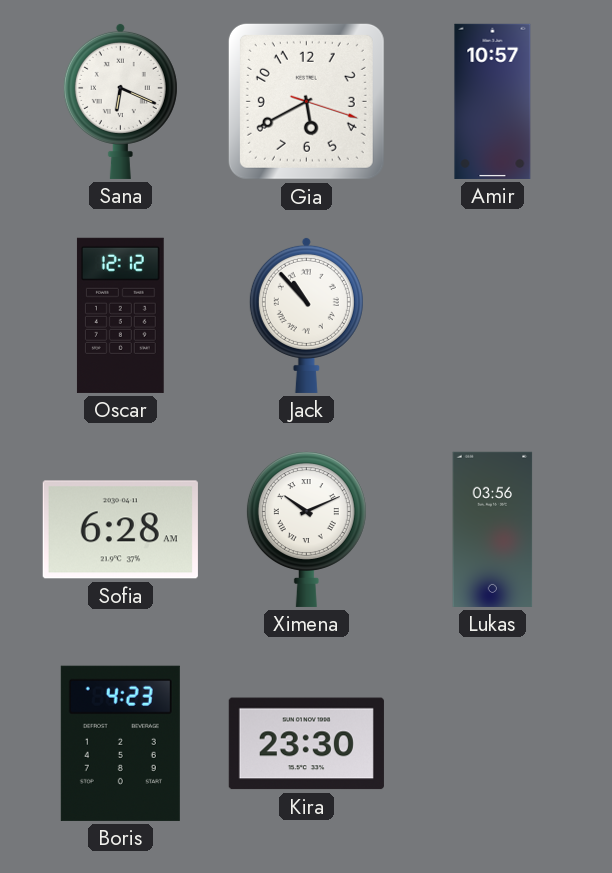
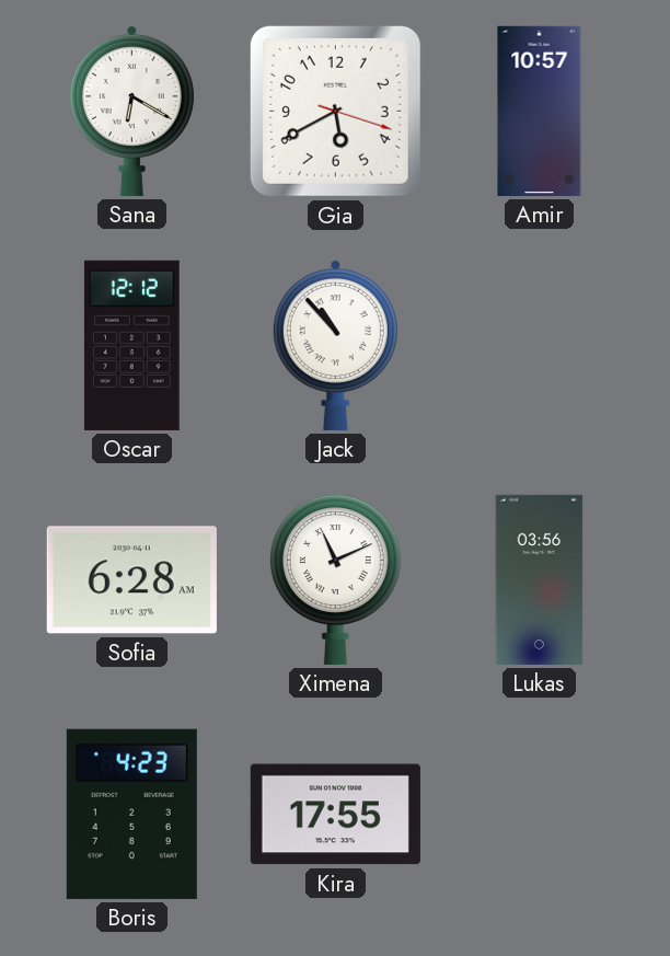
Sana: 6:19 -> 6:20 (131, 111)
Ximena: 10:11 -> 11:11 (335, 579)
Kira: 23:30 -> 17:55 (335, 815)
